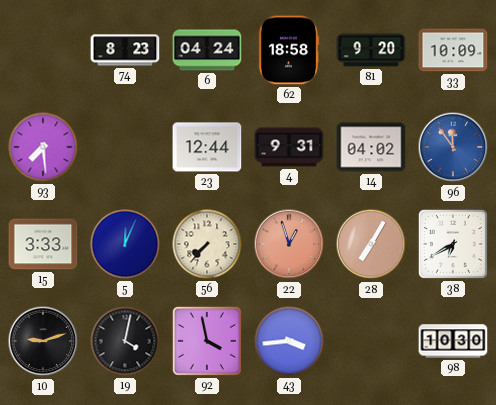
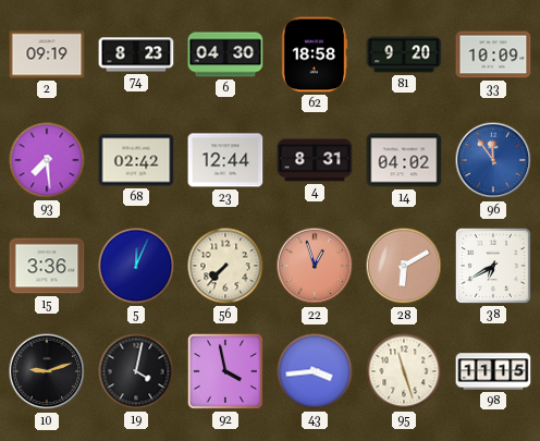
2: none -> 09:19 (47, 54)
6: 04:24 -> 04:30 (225, 54)
68: none -> 02:42 (136, 160)
4: 9:31 -> 8:31 (315, 160)
15: 3:33 -> 3:36 (47, 266)
28: 7:05 -> 6:10 (404, 266)
95: none -> 11:27 (404, 371)
98: 10:30 -> 11:15 (493, 371)
